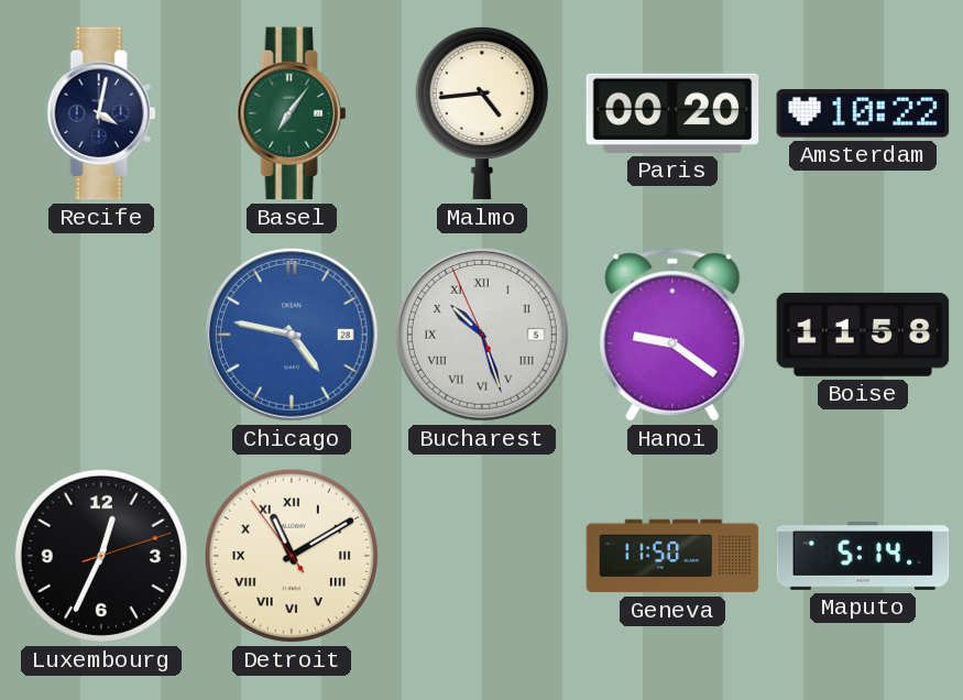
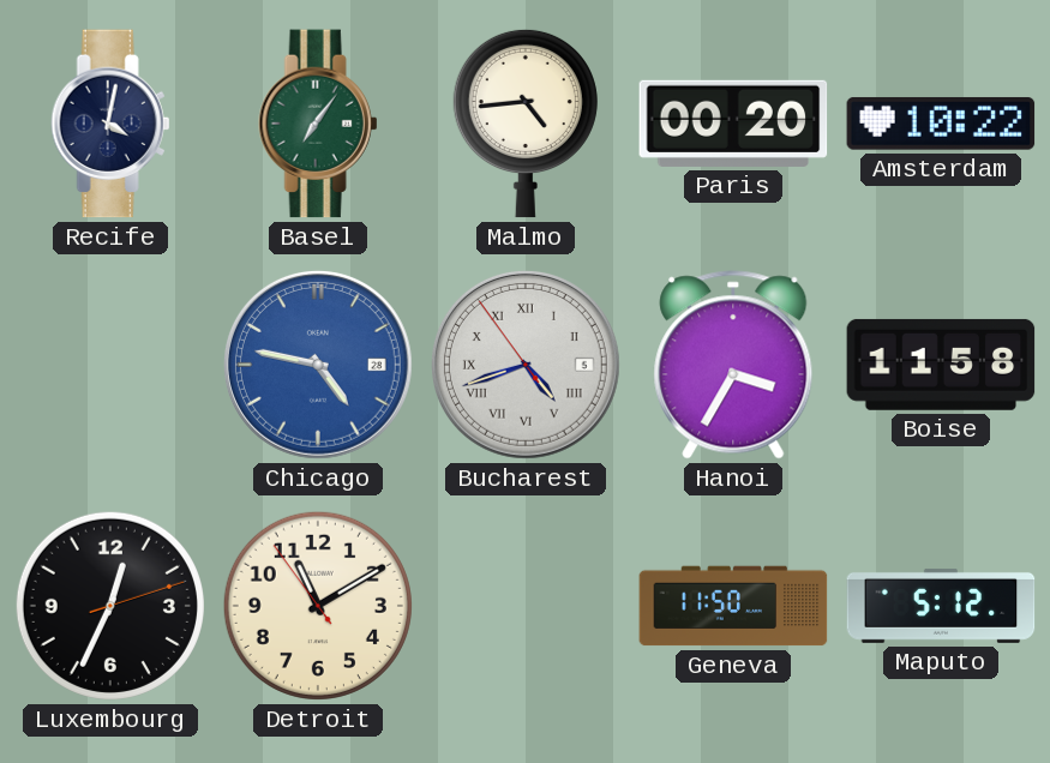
Bucharest: 10:26 -> 4:41 (526, 365)
Hanoi: 9:21 -> 3:35 (733, 365)
Detroit numerals: Roman -> Arabic (318, 606)
Maputo: 5:14 -> 5:12 (941, 606)
